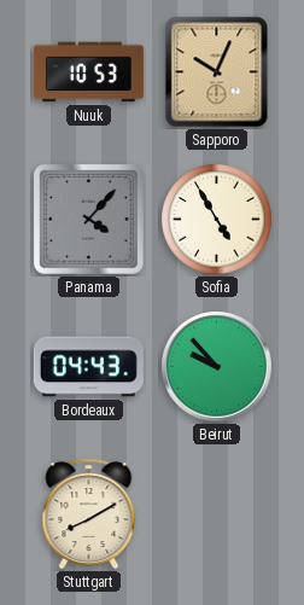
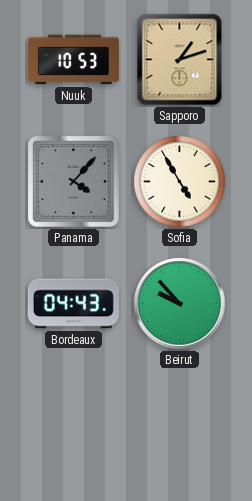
Sapporo: 10:04 -> 1:12 (180, 60)
Stuttgart: 8:10 -> none (89, 514)
